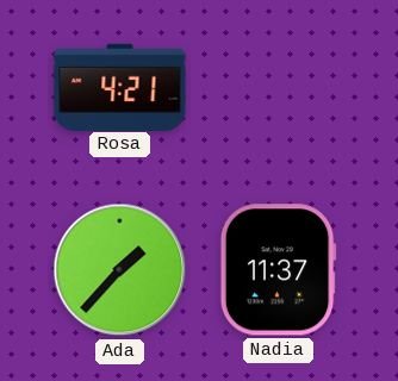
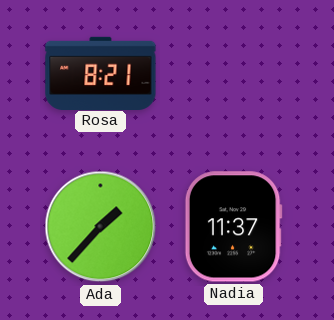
Rosa: 4:21 -> 8:21 (101, 73)
